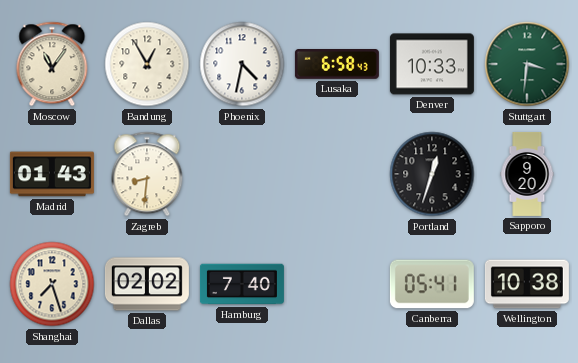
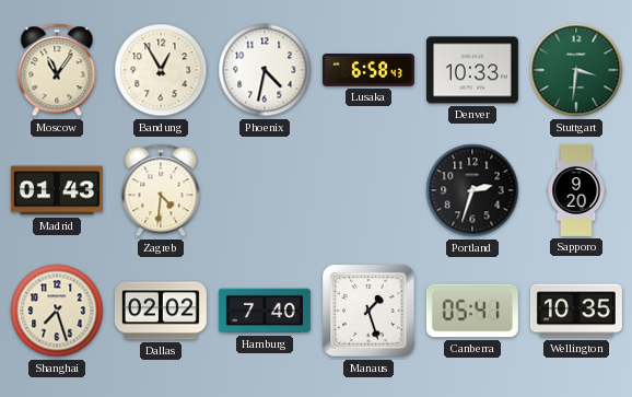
Zagreb: 8:31 -> 4:31 (161, 190)
Portland: 12:33 -> 2:33 (472, 190)
Manaus: none -> 1:27 (368, 311)
Wellington: 10:38 -> 10:35 (576, 311)
